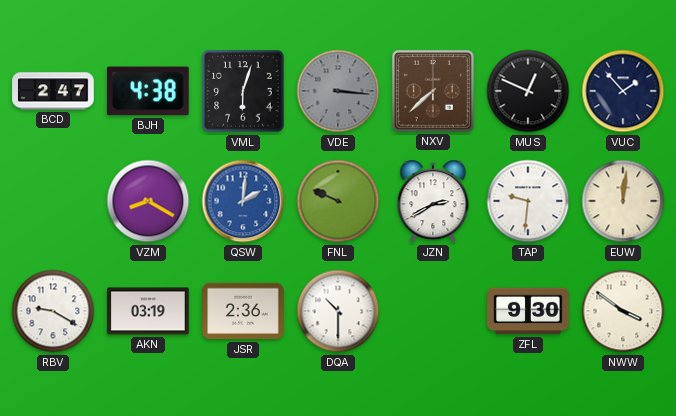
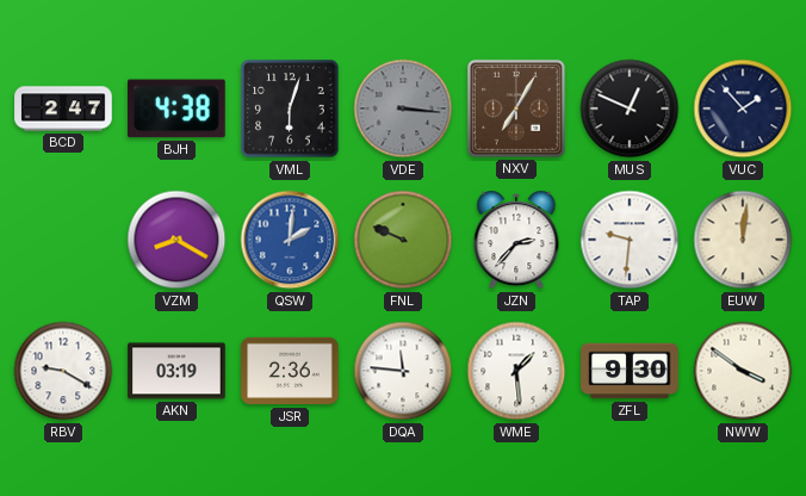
NXV: 7:38 -> 7:05 (516, 108)
JZN: 2:40 -> 2:37 (516, 240)
DQA: 10:30 -> 11:46 (403, 371)
WME: none -> 1:29 (516, 371)
